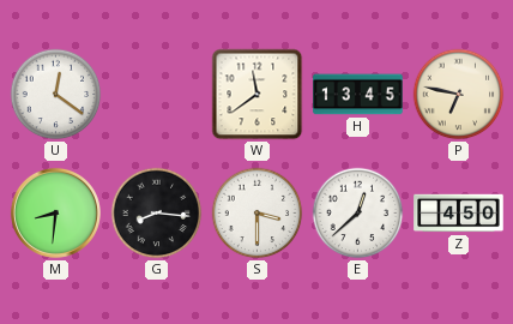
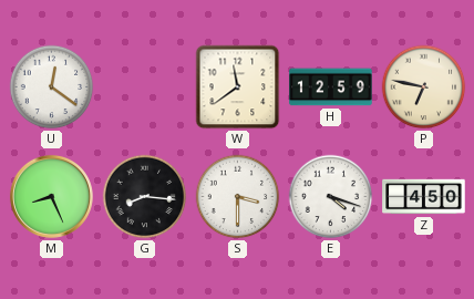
H: 13:45 -> 12:59 (331, 87)
M: 8:31 -> 8:26 (51, 196)
E: 12:38 -> 4:18 (331, 197)
